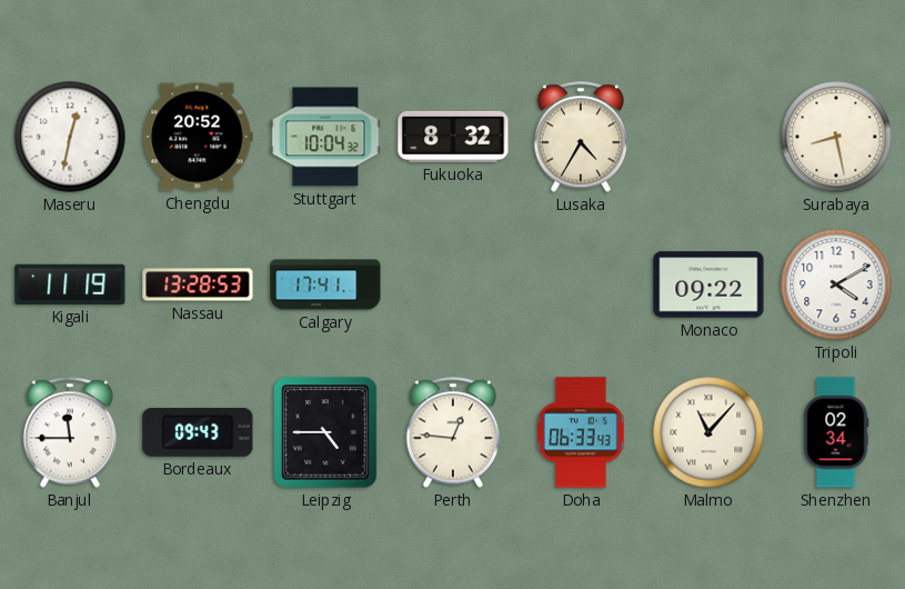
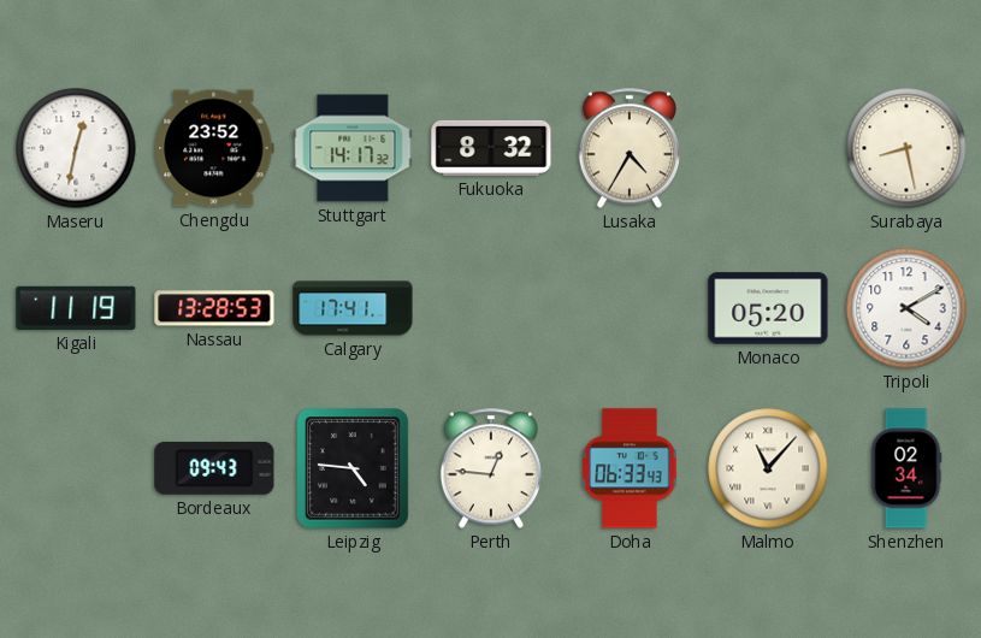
Chengdu: 20:52 -> 23:52 (214, 148)
Stuttgart: 10:04 -> 14:17 (353, 148)
Monaco: 09:22 -> 05:20 (768, 308)
Banjul: 11:45 -> none (69, 432)
Leipzig: 4:45 -> 4:46 (353, 468)
